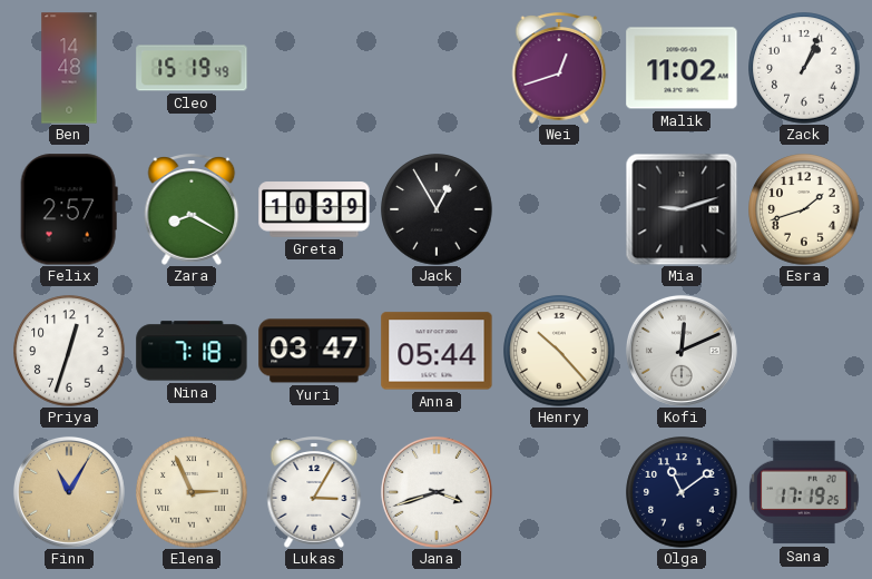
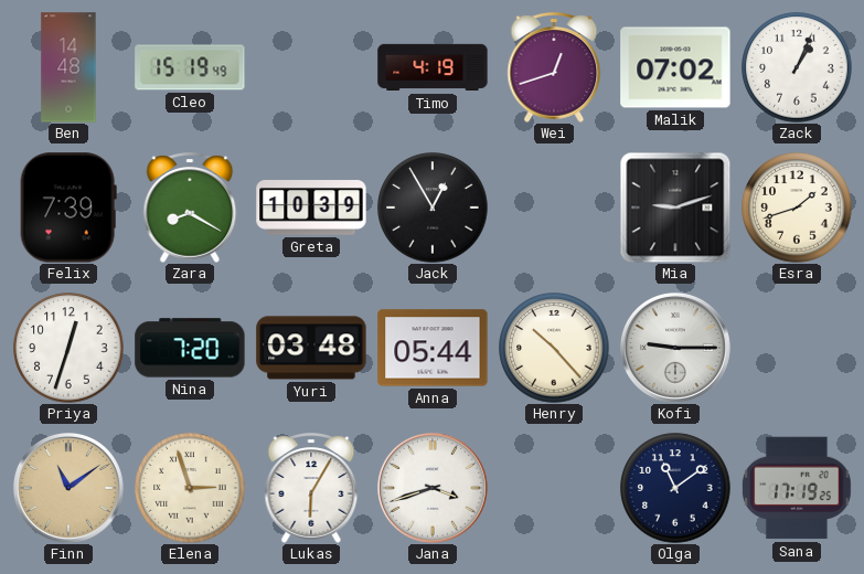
Timo: none -> 4:19 (433, 67)
Malik: 11:02 -> 07:02 (675, 67)
Felix: 2:57 -> 7:39 (68, 208)
Nina: 7:18 -> 7:20 (190, 348)
Yuri: 03:47 -> 03:48 (311, 348)
Kofi: 12:11 -> 9:15 (675, 348)
Finn: 11:05 -> 11:09 (68, 488)
Elena: 2:56 -> 2:57 (190, 488)
Lukas: 3:05 -> 6:05 (311, 488)
